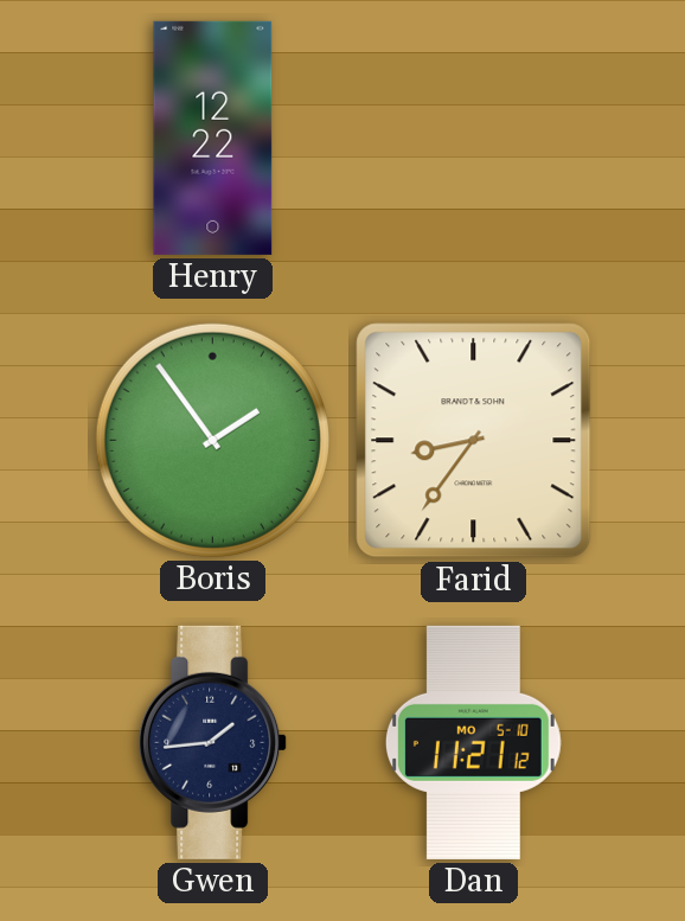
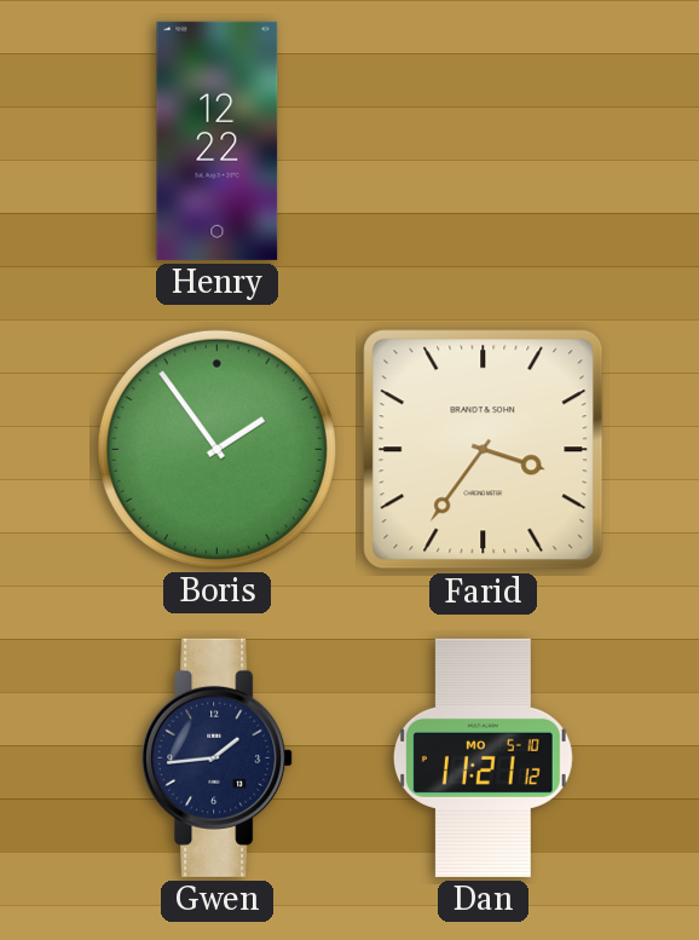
Farid: 8:36 -> 3:36 (484, 450)
